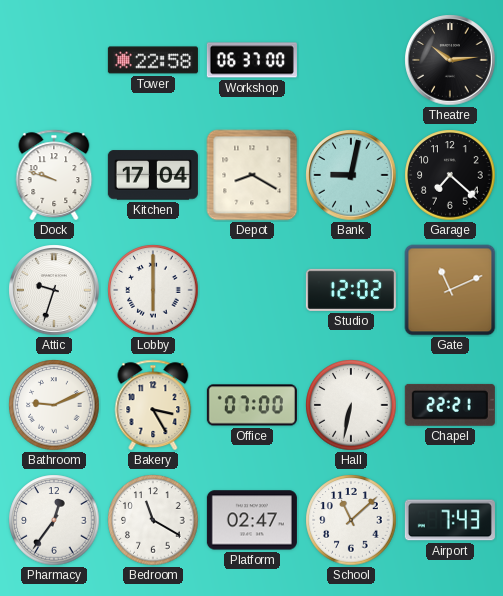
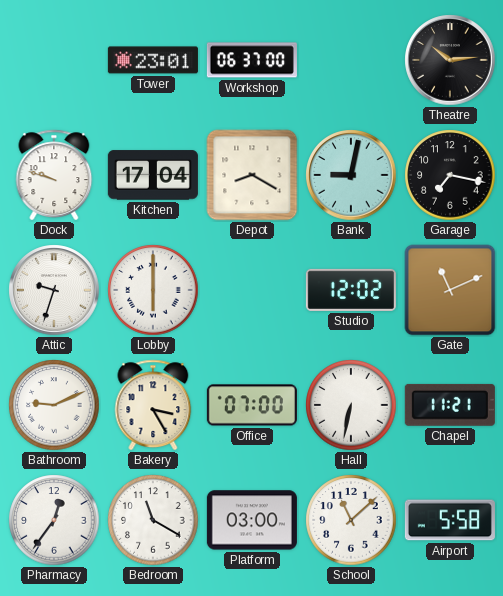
Tower: 22:58 -> 23:01 (153, 60)
Garage: 7:22 -> 7:17 (450, 175)
Chapel: 22:21 -> 11:21 (450, 405)
Platform: 02:47 -> 03:00 (252, 520)
Airport: 7:43 -> 5:58 (450, 520)
